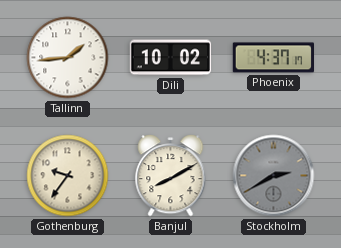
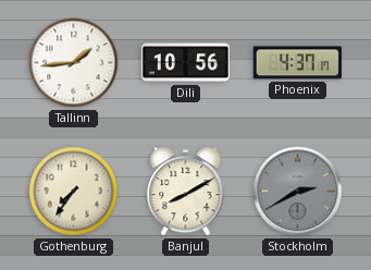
Dili: 10:02 -> 10:56 (186, 63)
Gothenburg: 9:36 -> 7:36 (74, 192)
